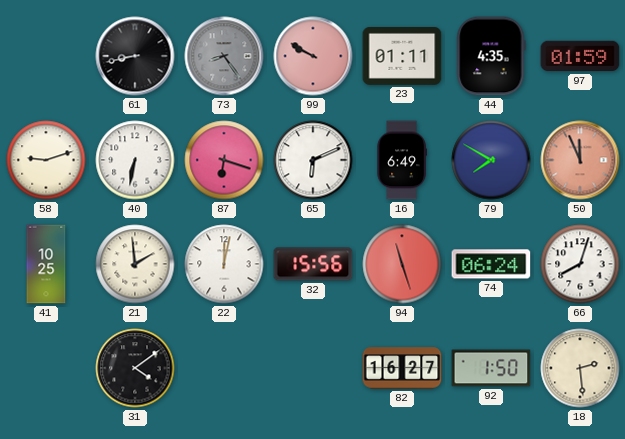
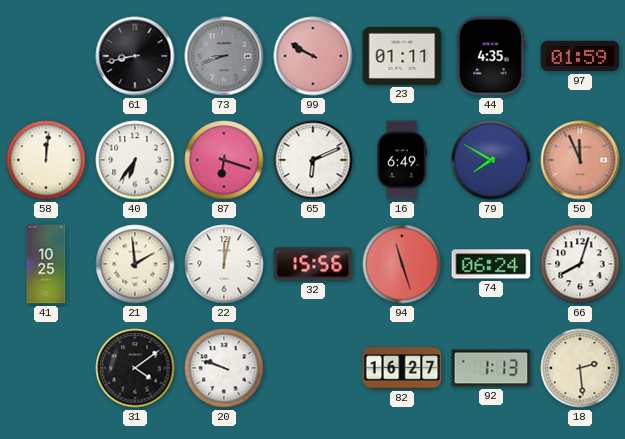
73: 8:24 -> 8:42 (224, 56)
58: 9:12 -> 12:01 (46, 160)
40: 6:32 -> 6:36 (135, 160)
20: none -> 9:48 (224, 368)
92: 1:50 -> 1:13 (491, 368)
